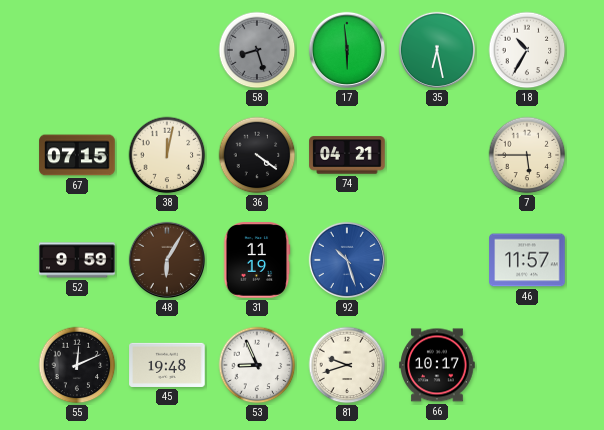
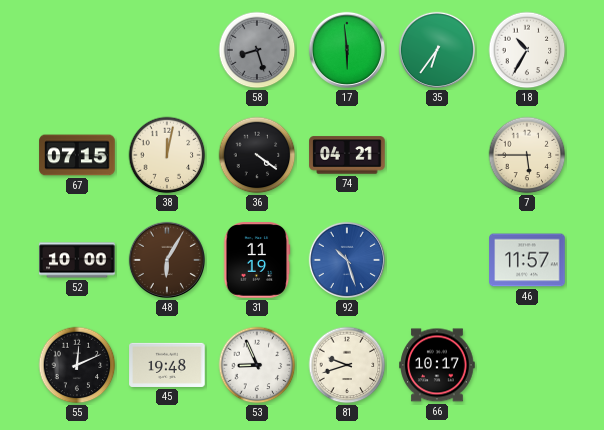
35: 6:28 -> 6:36 (437, 50)
52: 9:59 -> 10:00 (77, 260)
